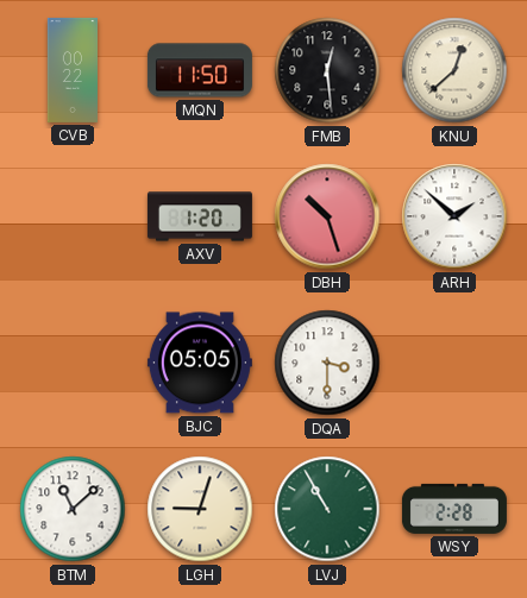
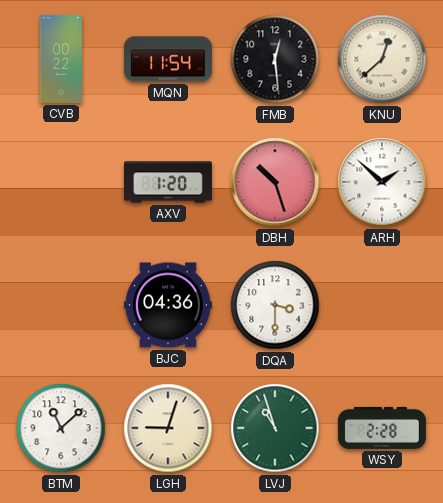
MQN: 11:50 -> 11:54 (168, 59)
BJC: 05:05 -> 04:36 (168, 305)
LVJ: 10:55 -> 10:57 (275, 428)
